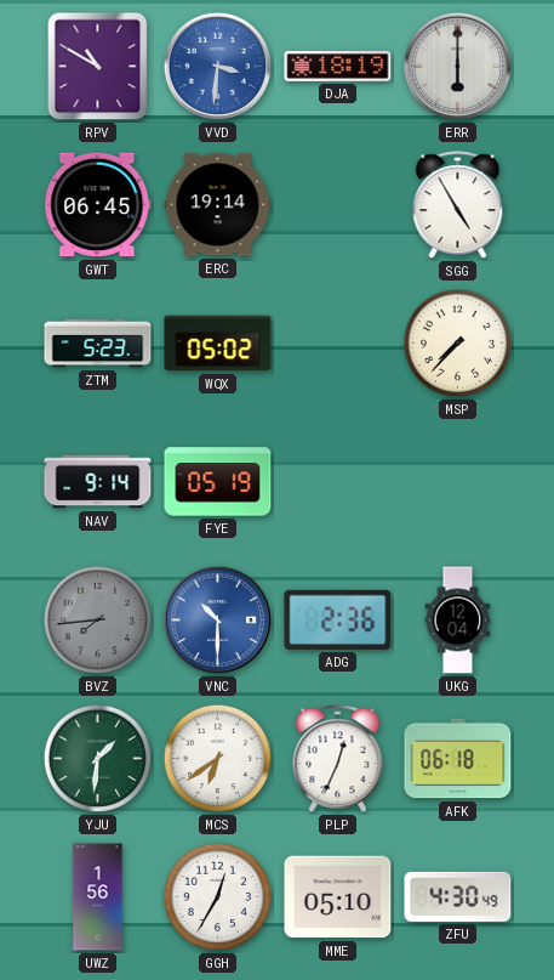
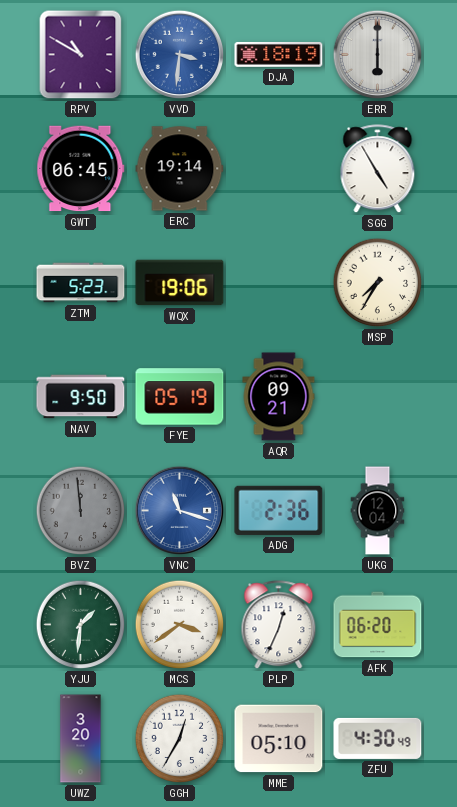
WQX: 05:02 -> 19:06 (180, 283)
MSP: 7:37 -> 7:35 (378, 283)
NAV: 9:14 -> 9:50 (81, 397)
AQR: none -> 09:21 (279, 397)
BVZ: 7:44 -> 11:59 (81, 511)
VNC: 10:30 -> 11:18 (180, 511)
MCS: 6:39 -> 3:39 (180, 625)
AFK: 06:18 -> 06:20 (378, 625)
UWZ: 1:56 -> 3:20 (81, 739)
